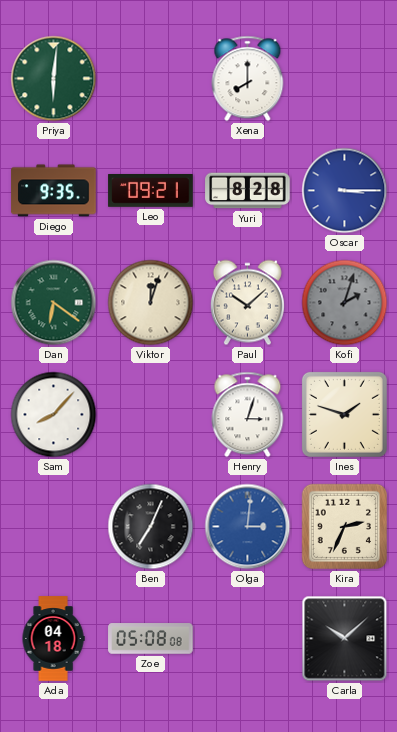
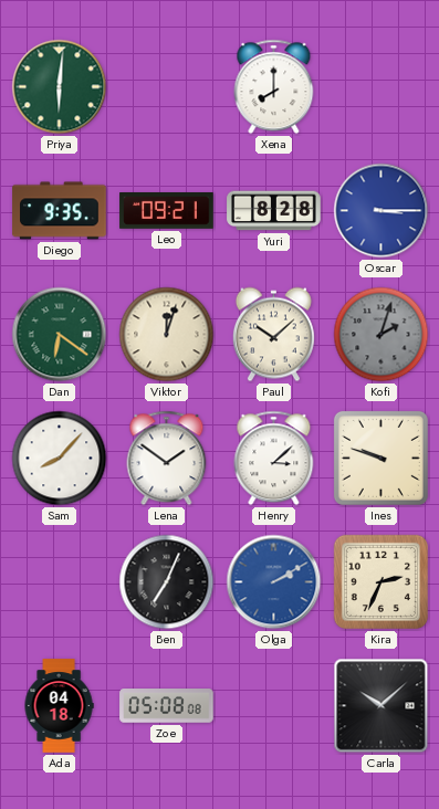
Lena: none -> 1:51 (167, 459)
Henry: 3:03 -> 3:08 (274, 459)
Ines: 1:48 -> 9:48 (380, 458)
Olga: 3:01 -> 2:10 (274, 582)
